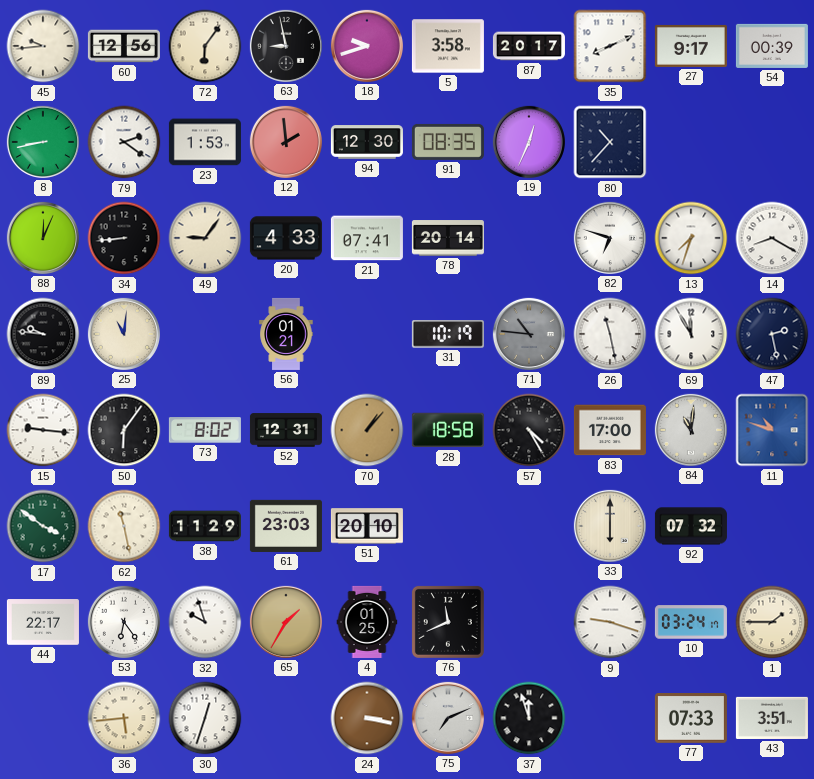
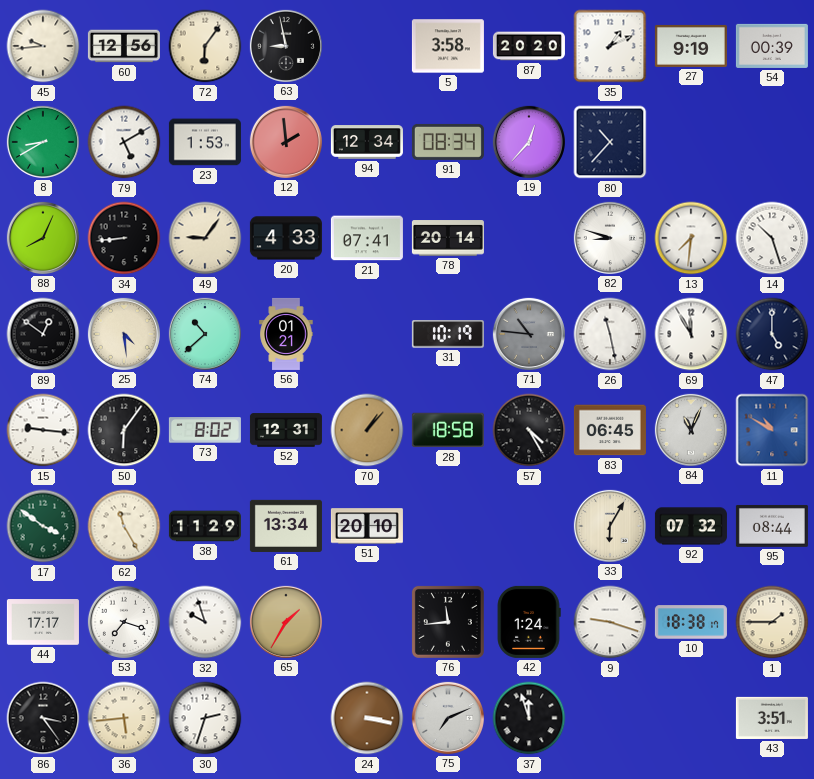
18: 9:42 -> none (367, 46)
87: 20:17 -> 20:20 (529, 46)
35: 8:11 -> 1:11 (610, 46)
27: 9:17 -> 9:19 (691, 46)
8: 8:43 -> 8:40 (43, 142)
79: 2:21 -> 5:10 (124, 142)
94: 12:30 -> 12:34 (367, 142)
91: 08:35 -> 08:34 (448, 142)
19: 12:34 -> 12:37 (529, 142)
88: 12:04 -> 8:04 (43, 238)
82: 6:48 -> 8:48 (610, 238)
13: 7:33 -> 7:31 (691, 238)
14: 8:20 -> 10:27 (772, 238)
89: 9:46 -> 12:51 (43, 334)
25: 11:01 -> 4:29 (124, 334)
74: none -> 10:38 (205, 334)
47: 2:28 -> 5:00 (772, 334)
83: 17:00 -> 06:45 (610, 430)
84: 11:01 -> 11:04 (691, 430)
11: 10:48 -> 10:50 (772, 430)
62: 11:28 -> 11:25 (124, 526)
61: 23:03 -> 13:34 (286, 526)
33: 6:00 -> 6:05 (610, 526)
95: none -> 08:44 (772, 526)
44: 22:17 -> 17:17 (43, 622)
53: 6:24 -> 7:18 (124, 622)
4: 01:25 -> none (367, 622)
76: 11:41 -> 11:44 (448, 622)
42: none -> 1:24 (529, 622)
10: 03:24 -> 18:38 (691, 622)
86: none -> 3:24 (43, 718)
30: 12:33 -> 2:33 (205, 718)
77: 07:33 -> none (691, 719)
